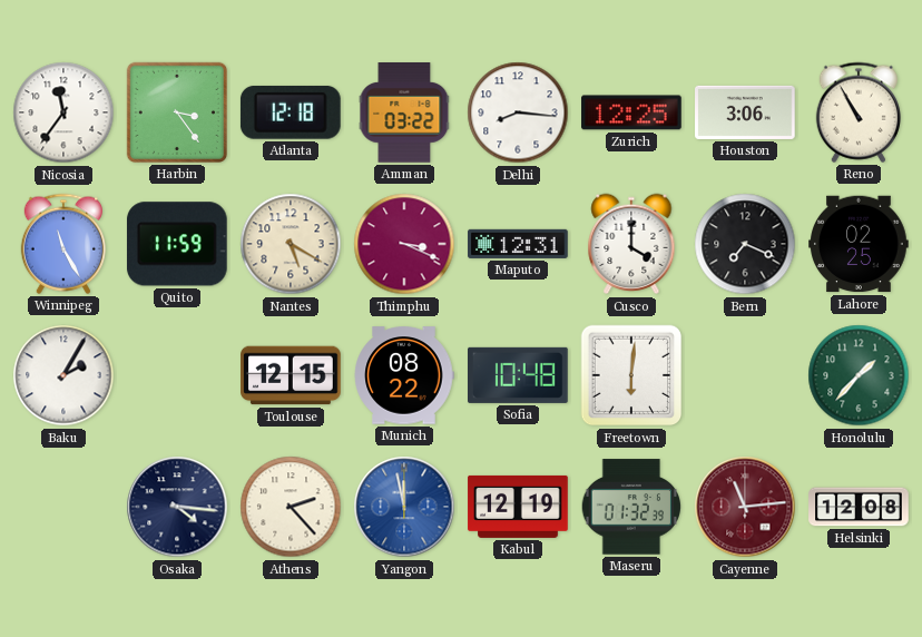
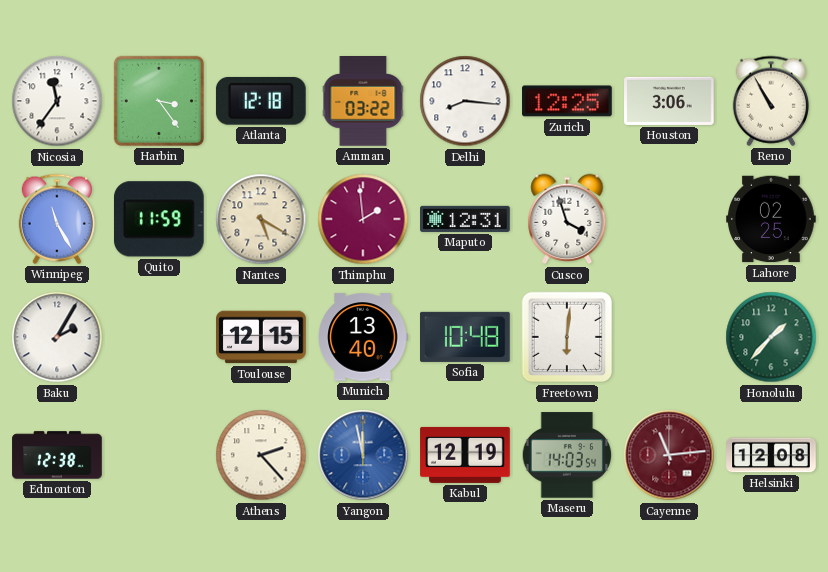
Thimphu: 3:19 -> 1:59 (363, 219)
Cusco: 4:00 -> 3:57 (567, 219)
Bern: 7:19 -> none (745, 244)
Munich: 08:22 -> 13:40 (363, 337)
Edmonton: none -> 12:38 (57, 455)
Osaka: 4:16 -> none (177, 507)
Maseru: 01:32 -> 14:03 (567, 455)
